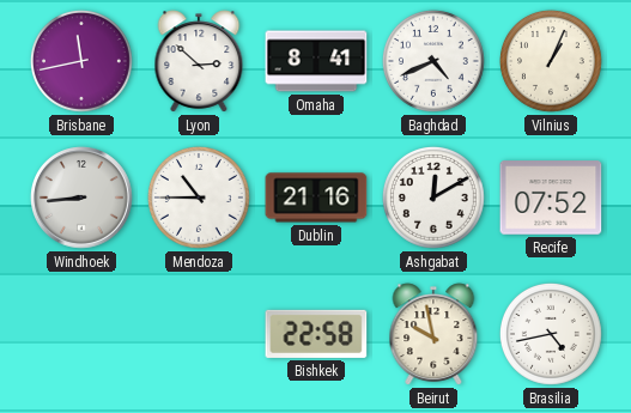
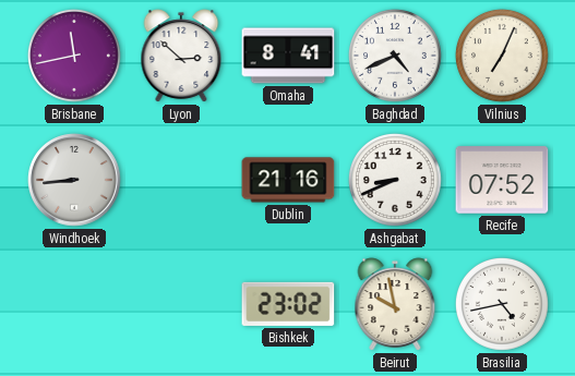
Vilnius: 1:04 -> 7:04 (503, 57)
Mendoza: 10:45 -> none (200, 199)
Ashgabat: 12:10 -> 8:41 (396, 181)
Bishkek: 22:58 -> 23:02 (288, 304)
